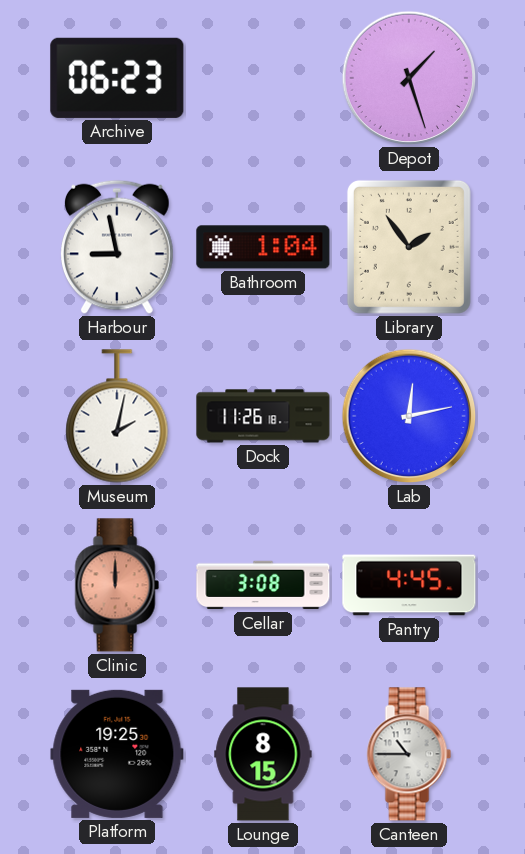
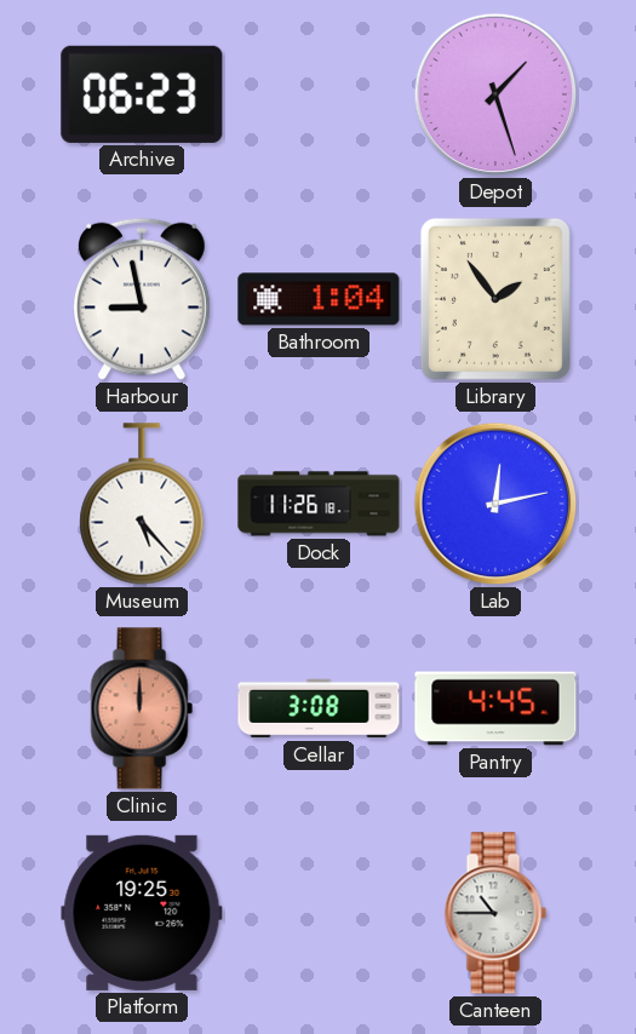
Museum: 2:02 -> 5:23 (142, 504)
Lounge: 8:15 -> none (263, 754)
